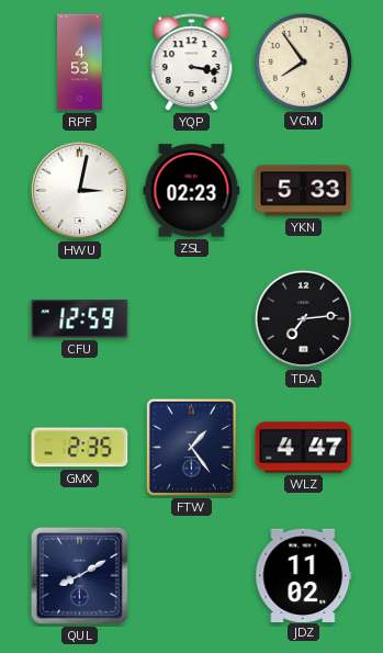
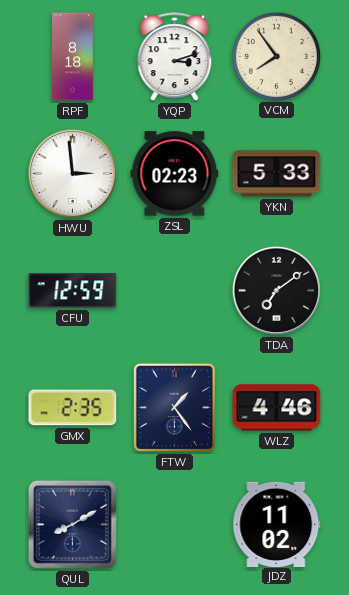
RPF: 4:53 -> 8:18 (73, 57)
YQP: 3:17 -> 3:12 (175, 57)
HWU: 3:02 -> 2:59 (72, 173)
TDA: 7:14 -> 7:09 (276, 290)
WLZ: 4:47 -> 4:46 (277, 408)
